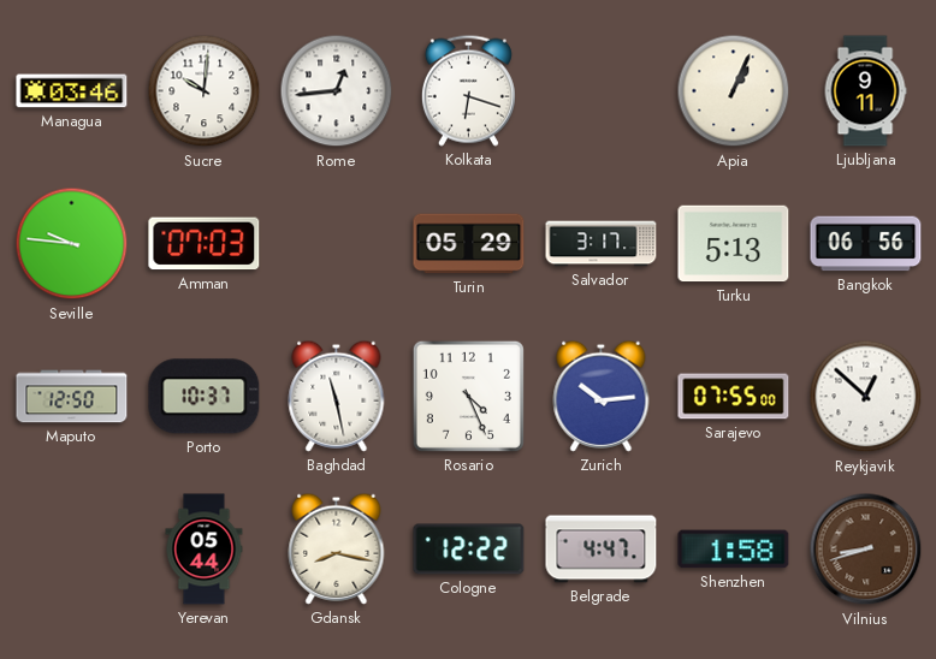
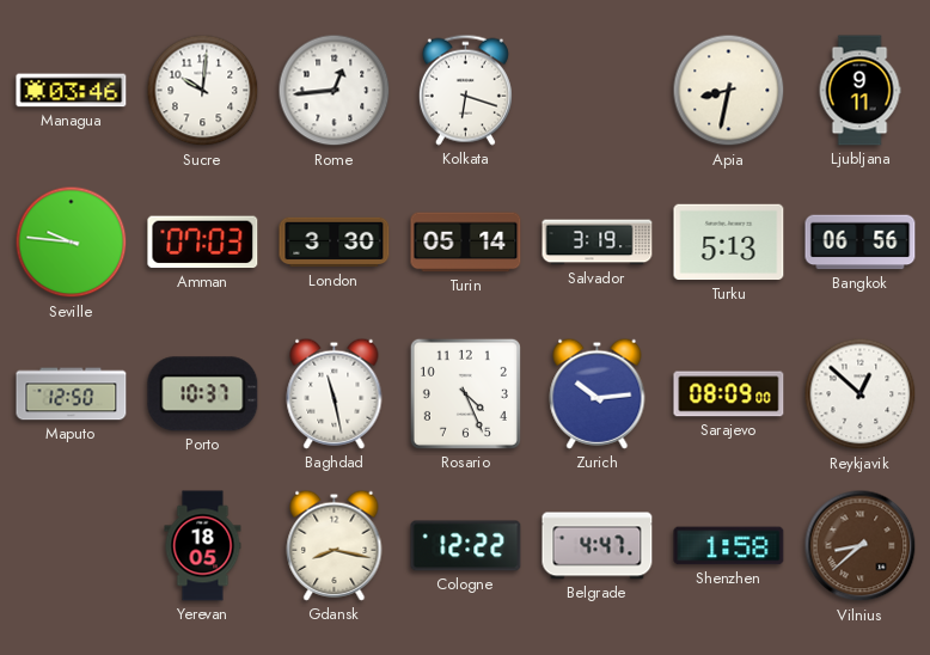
Apia: 1:04 -> 8:32 (729, 91)
London: none -> 3:30 (335, 243)
Turin: 05:29 -> 05:14 (466, 243)
Salvador: 3:17 -> 3:19 (598, 243)
Sarajevo: 07:55 -> 08:09 (729, 394)
Yerevan: 05:44 -> 18:05 (203, 546)
Vilnius: 8:42 -> 8:38 (861, 546)
